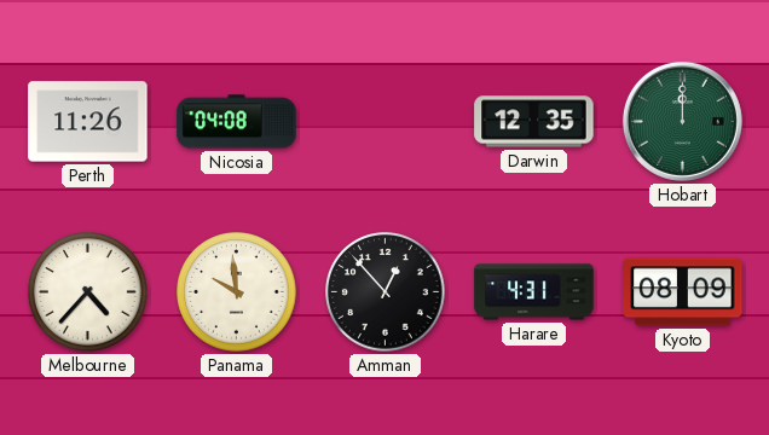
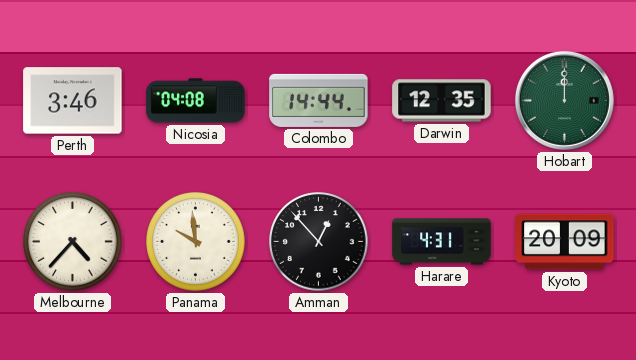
Perth: 11:26 -> 3:46 (73, 101)
Colombo: none -> 14:44 (319, 100)
Kyoto: 08:09 -> 20:09 (565, 242)
